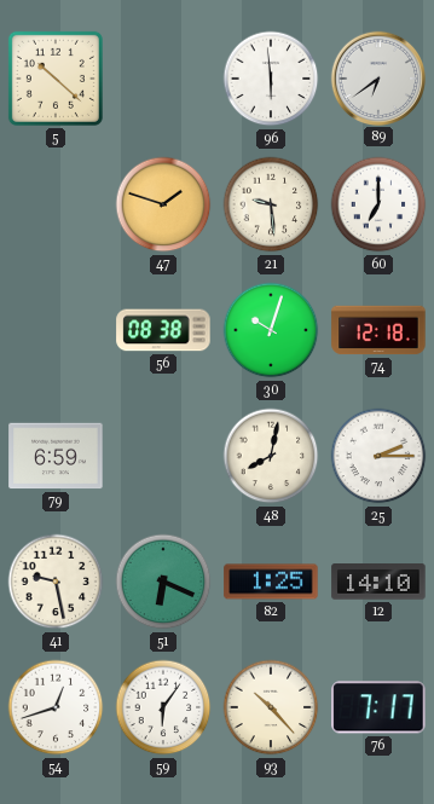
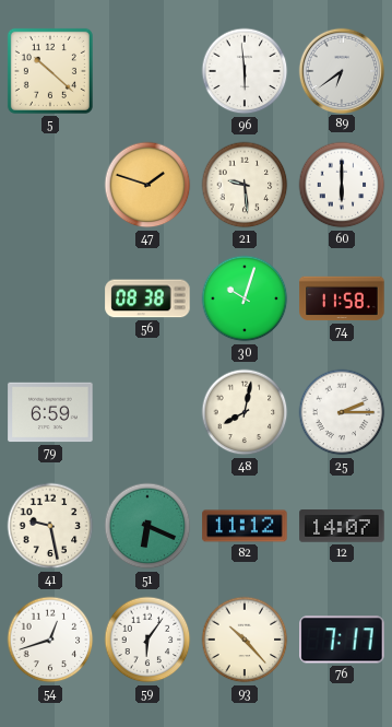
60: 7:00 -> 6:00 (342, 185)
74: 12:18 -> 11:58 (342, 298)
82: 1:25 -> 11:12 (245, 526)
12: 14:10 -> 14:07 (342, 526)
